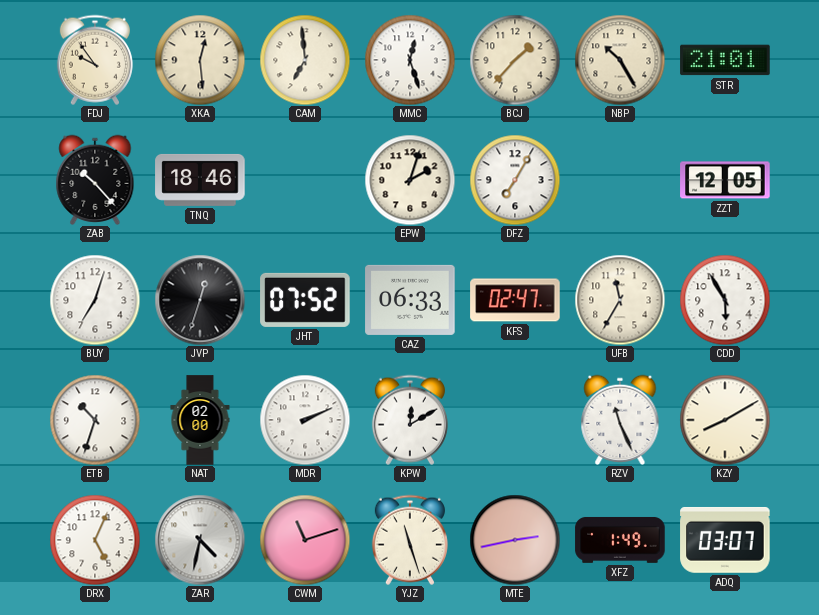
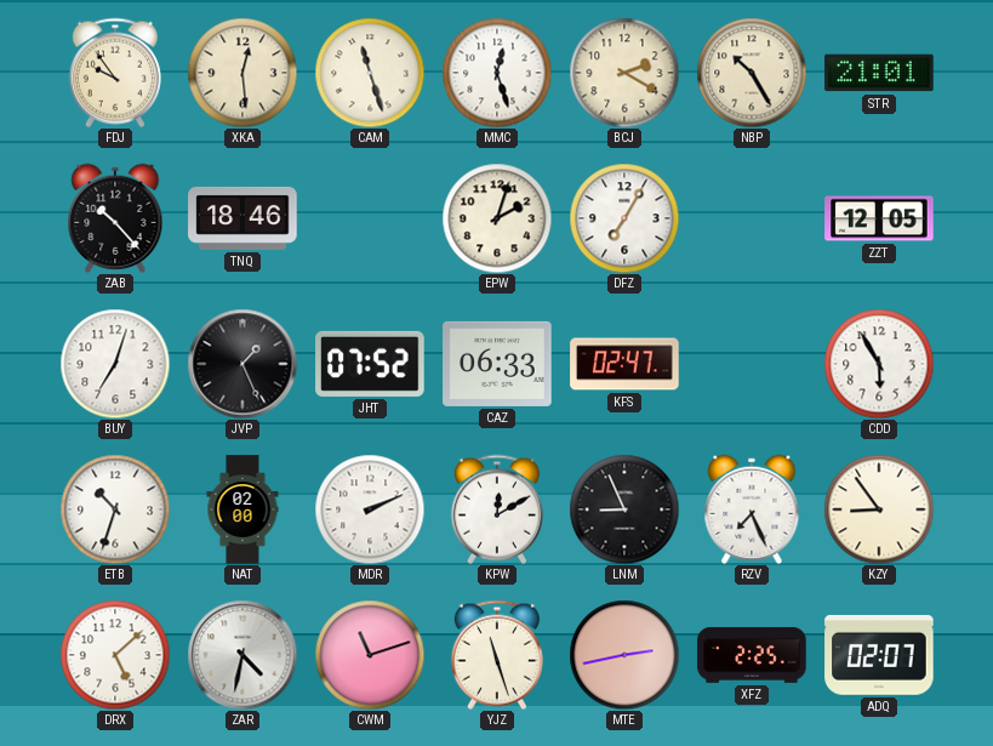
CAM: 6:59 -> 11:27 (370, 73)
BCJ: 1:37 -> 2:20 (624, 73)
JVP: 12:33 -> 1:26 (242, 364)
UFB: 11:35 -> none (620, 300)
LNM: none -> 8:56 (624, 509)
RZV: 11:26 -> 7:26 (752, 508)
KZY: 8:10 -> 8:54 (879, 509)
DRX: 5:04 -> 5:08 (115, 655)
XFZ: 1:49 -> 2:25 (752, 655)
ADQ: 03:07 -> 02:07 (879, 655)
